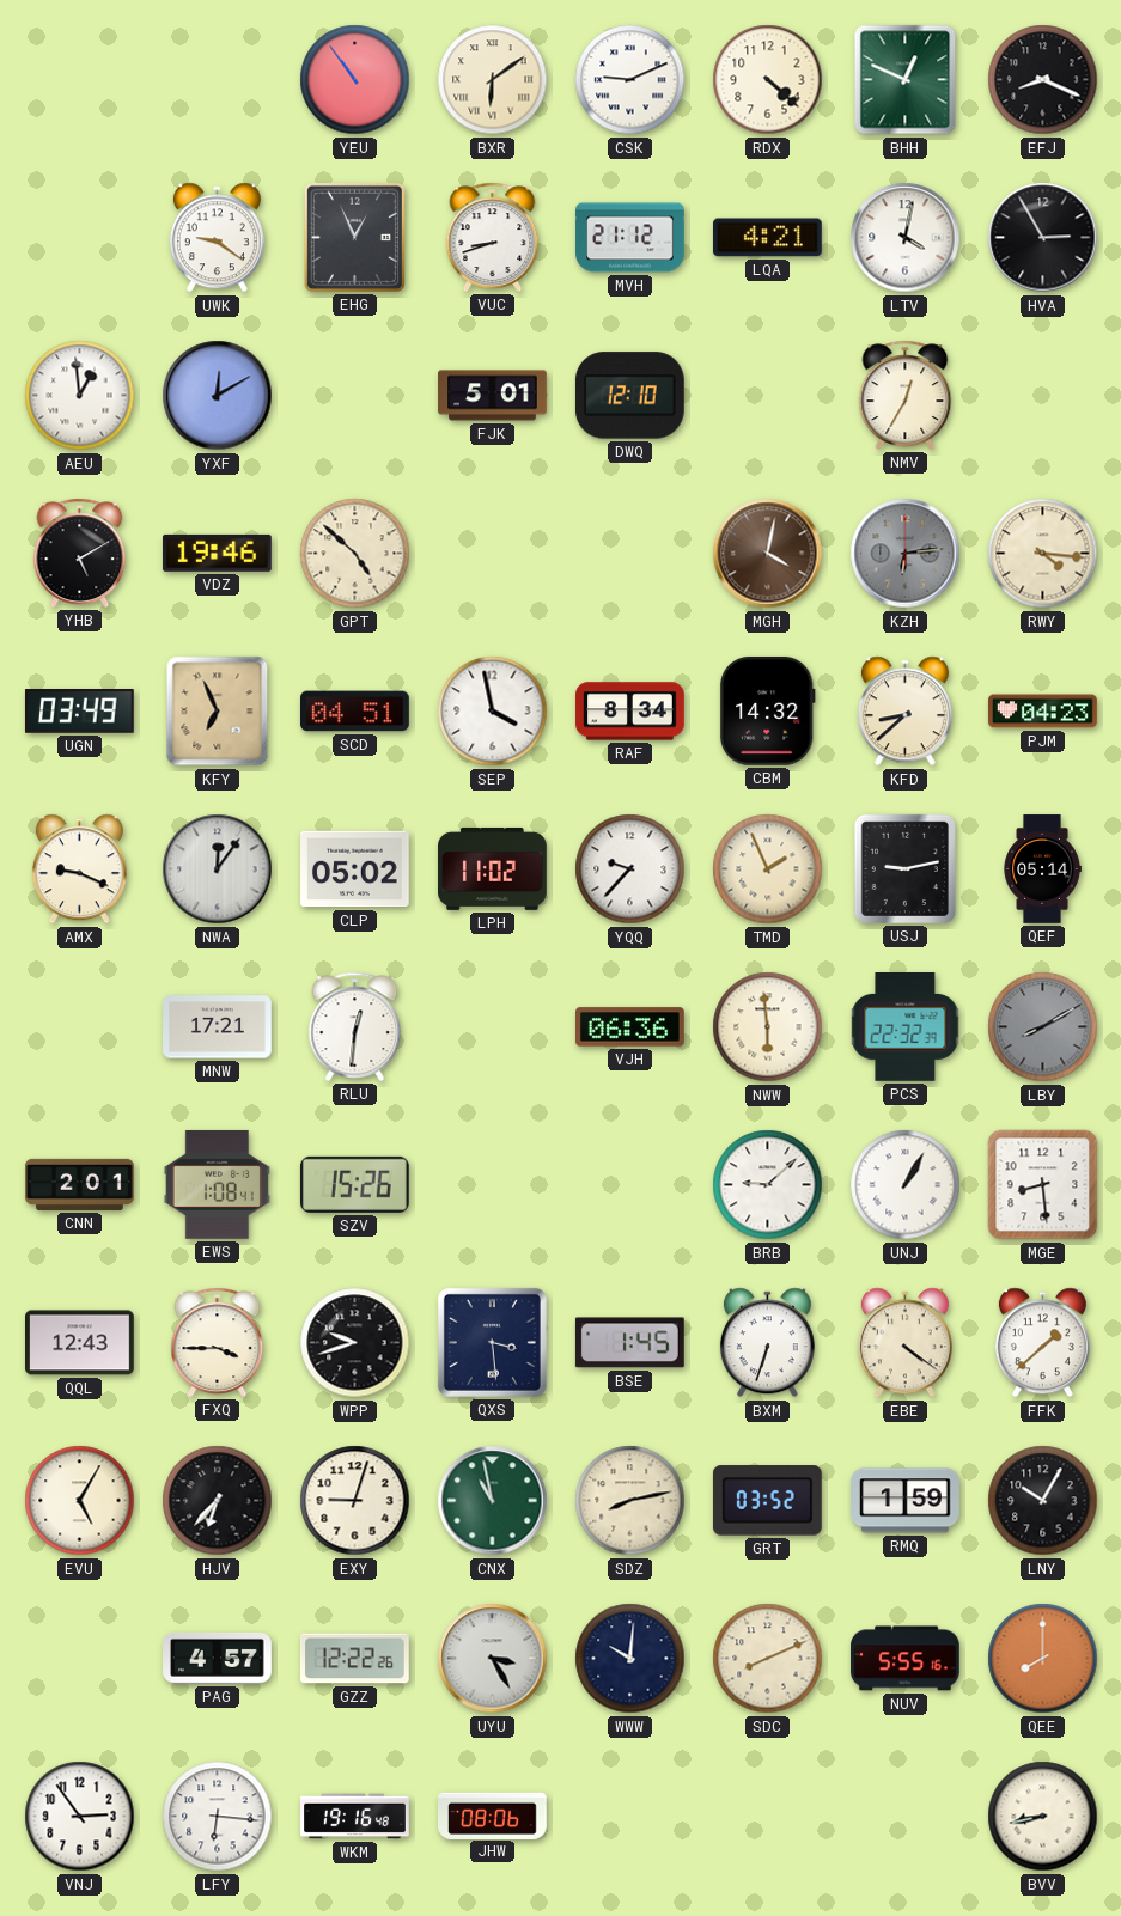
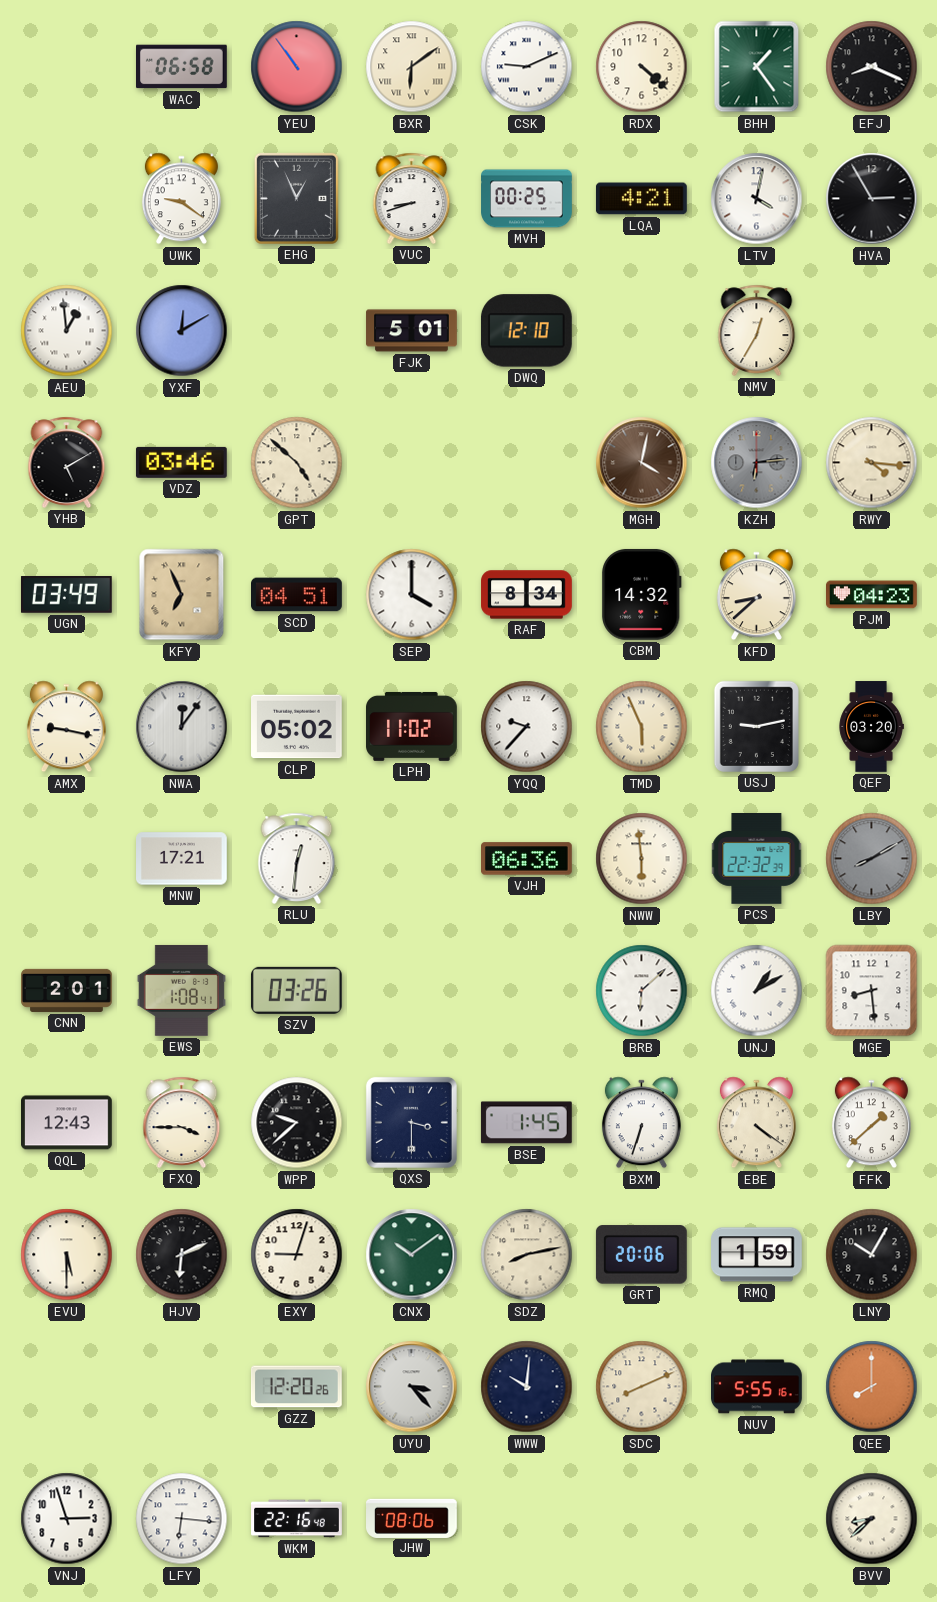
WAC: none -> 06:58 (182, 67)
BHH: 12:49 -> 1:24 (757, 67)
MVH: 21:12 -> 00:25 (527, 199)
VDZ: 19:46 -> 03:46 (181, 462)
SEP: 3:58 -> 4:00 (412, 595)
AMX: 9:19 -> 9:17 (66, 727)
TMD: 1:56 -> 5:56 (642, 727)
QEF: 05:14 -> 03:20 (871, 727)
SZV: 15:26 -> 03:26 (296, 990)
BRB: 9:08 -> 6:08 (642, 991)
UNJ: 1:05 -> 1:10 (757, 991)
WPP: 9:42 -> 9:38 (297, 1123)
QXS: 3:29 -> 3:30 (411, 1122)
EVU: 5:05 -> 5:30 (67, 1255)
HJV: 6:37 -> 6:11 (182, 1255)
CNX: 10:58 -> 10:09 (412, 1255)
GRT: 03:52 -> 20:06 (641, 1255)
PAG: 4:57 -> none (218, 1658)
GZZ: 12:22 -> 12:20 (297, 1387)
UYU: 3:25 -> 3:23 (412, 1387)
VNJ: 2:54 -> 2:57 (67, 1519)
WKM: 19:16 -> 22:16 (297, 1519)
BVV: 8:43 -> 8:38 (872, 1519)
